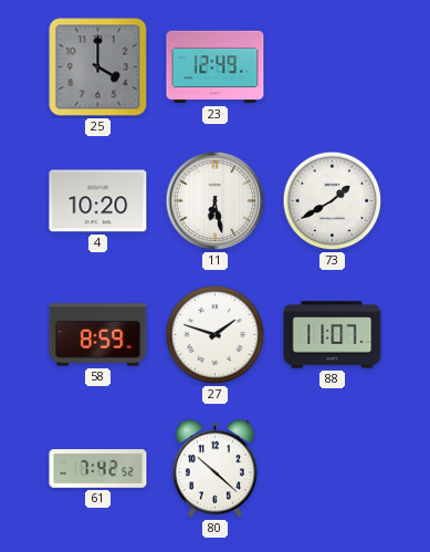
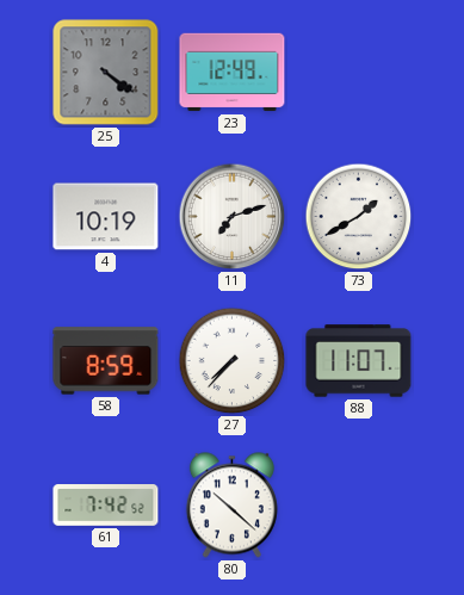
25: 4:00 -> 4:21 (106, 73)
4: 10:20 -> 10:19 (106, 217)
11: 6:28 -> 7:12 (233, 217)
27: 1:48 -> 7:37 (233, 361)
